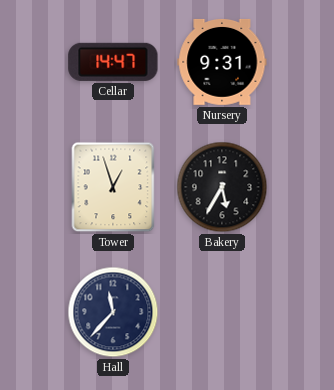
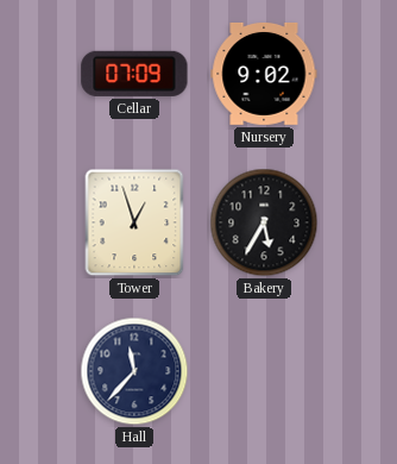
Cellar: 14:47 -> 07:09 (134, 74)
Nursery: 9:31 -> 9:02 (264, 74)
